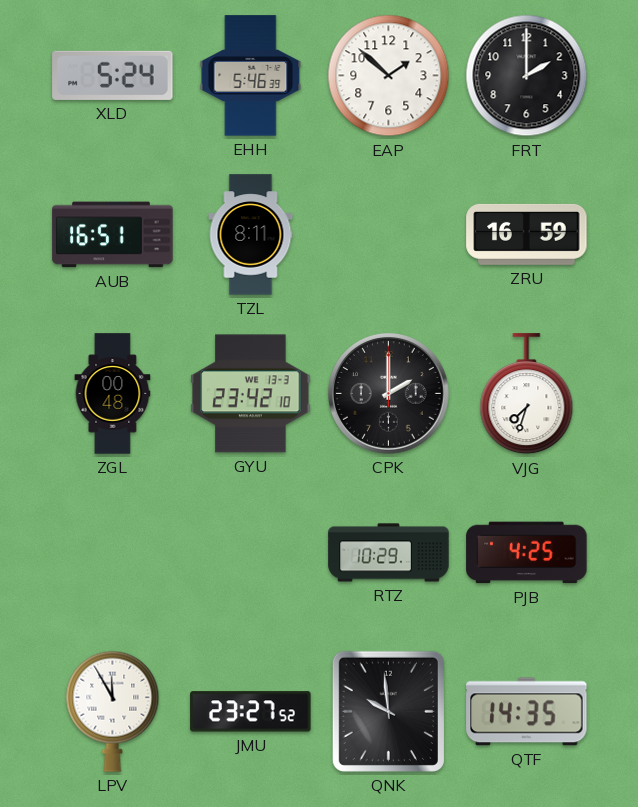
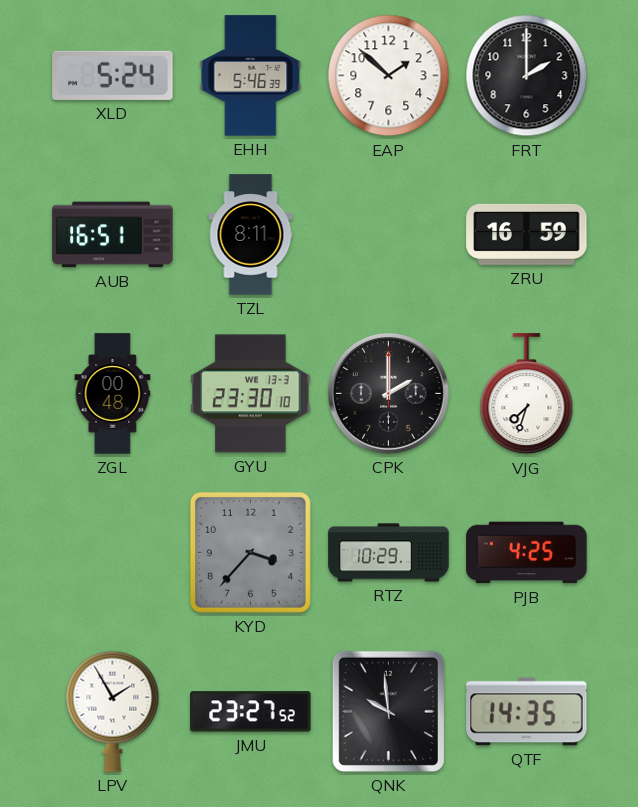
GYU: 23:42 -> 23:30 (251, 394)
KYD: none -> 3:37 (250, 552)
LPV: 11:55 -> 1:55 (113, 711)
